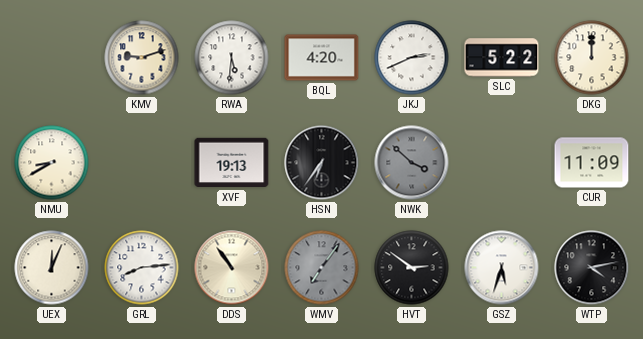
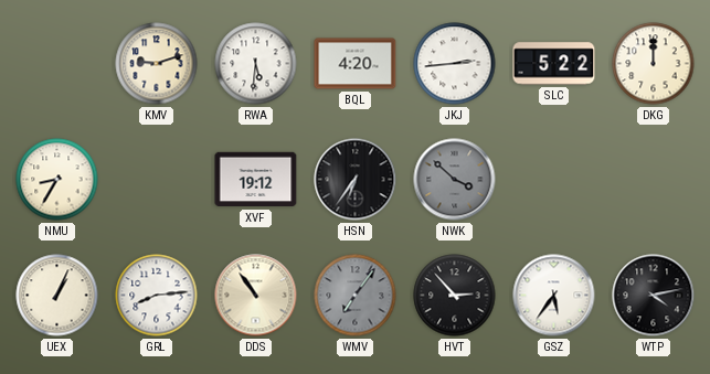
JKJ: 2:41 -> 2:44 (455, 64)
NMU: 8:40 -> 8:35 (57, 180)
XVF: 19:13 -> 19:12 (256, 180)
CUR: 11:09 -> none (592, 163)
UEX: 12:04 -> 1:04 (57, 296)
HVT: 2:51 -> 2:53 (455, 296)
GSZ: 5:33 -> 5:36 (554, 296)
